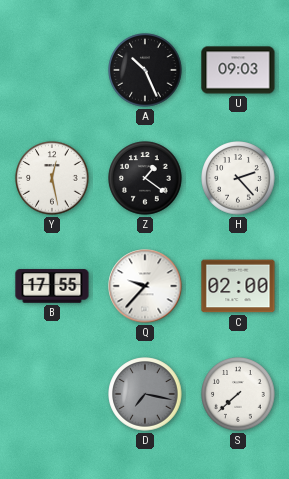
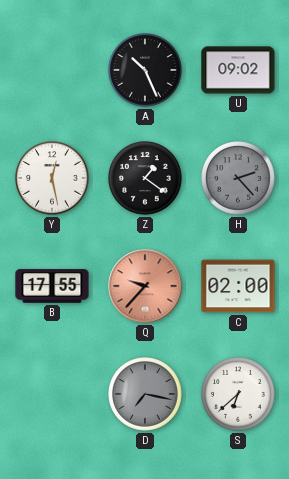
U: 09:03 -> 09:02 (238, 70)
H dial: white -> grey (238, 178)
Q dial: white -> salmon (145, 286)
S: 7:38 -> 6:38 (238, 394)
